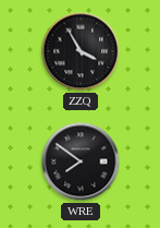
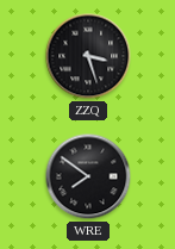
ZZQ: 3:55 -> 3:27 (88, 56)
